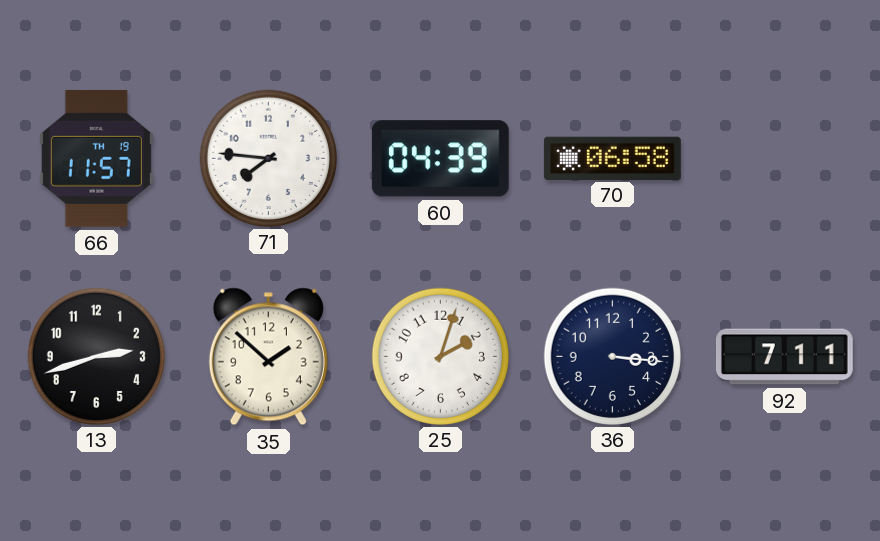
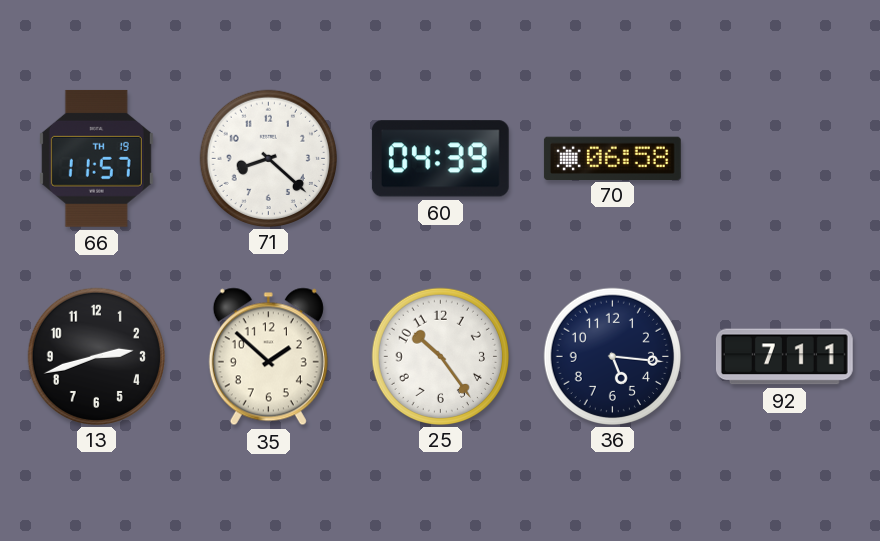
71: 7:46 -> 8:22 (268, 158)
25: 2:03 -> 10:24 (440, 356)
36: 3:16 -> 5:16 (612, 356)
